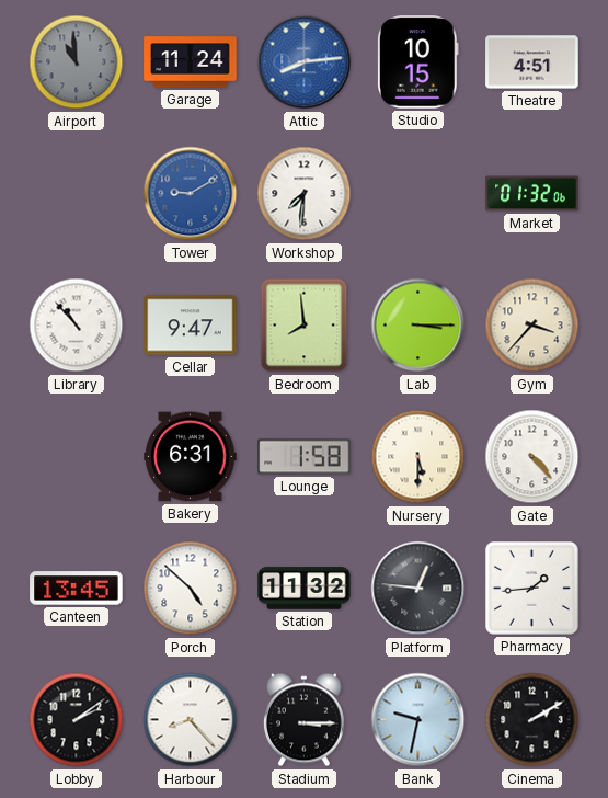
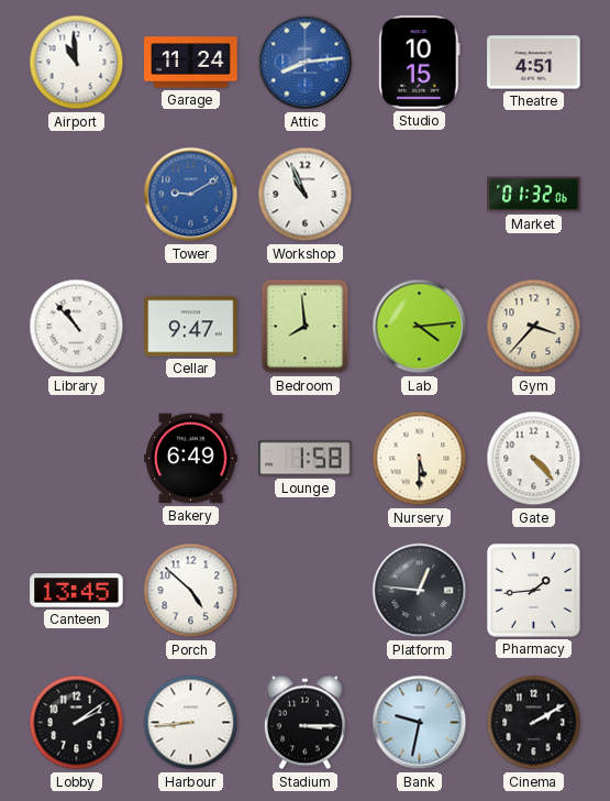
Airport dial: grey -> white (77, 63)
Workshop: 7:31 -> 10:56 (306, 195)
Lab: 3:15 -> 4:14 (420, 327)
Bakery: 6:31 -> 6:49 (191, 459)
Station: 11:32 -> none (305, 589)
Harbour: 8:23 -> 8:44 (191, 723)
